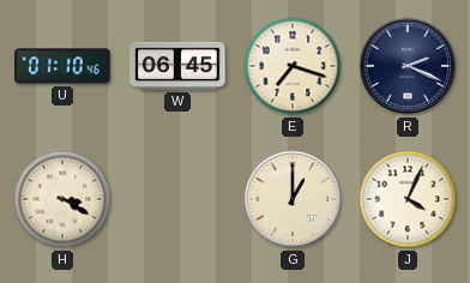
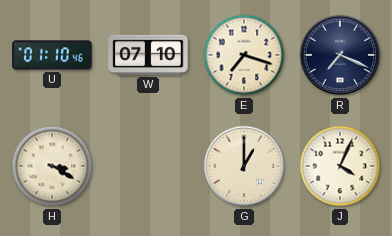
W: 06:45 -> 07:10 (148, 55)
R: 2:19 -> 7:19 (340, 55)
